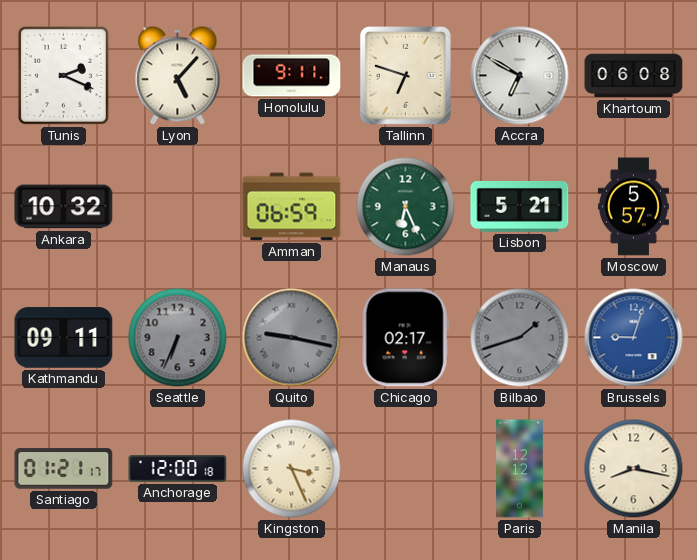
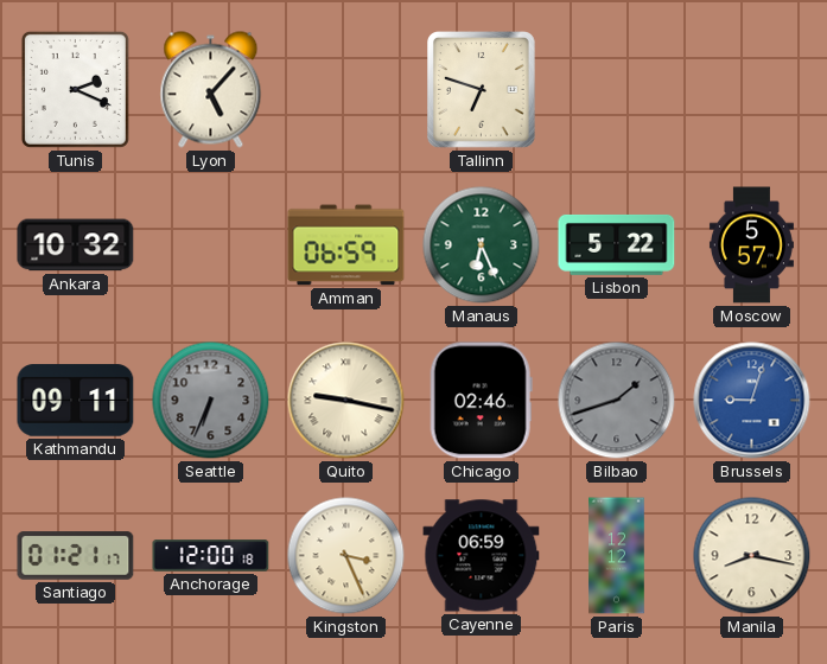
Honolulu: 9:11 -> none (292, 76)
Accra: 6:50 -> none (520, 76)
Khartoum: 06:08 -> none (634, 76)
Lisbon: 5:21 -> 5:22 (617, 244)
Quito dial: grey -> cream (346, 401)
Chicago: 02:17 -> 02:46 (481, 401)
Cayenne: none -> 06:59 (482, 556)
